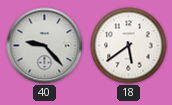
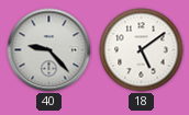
18: 5:39 -> 5:09 (142, 50)
